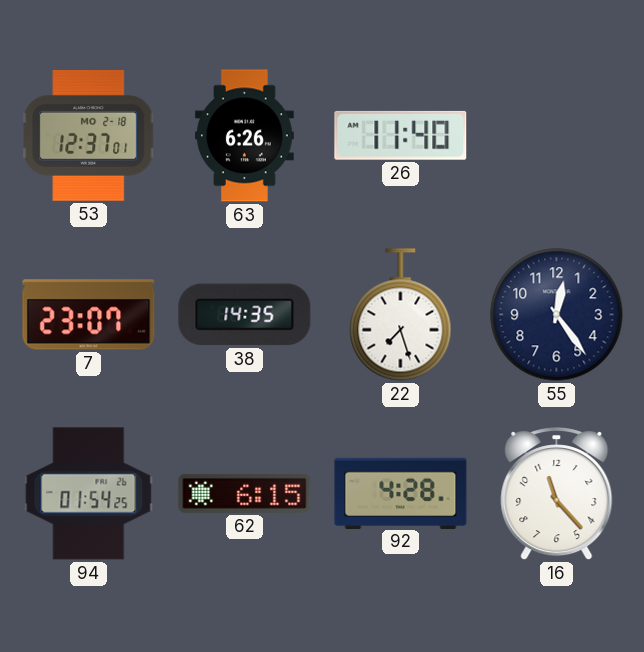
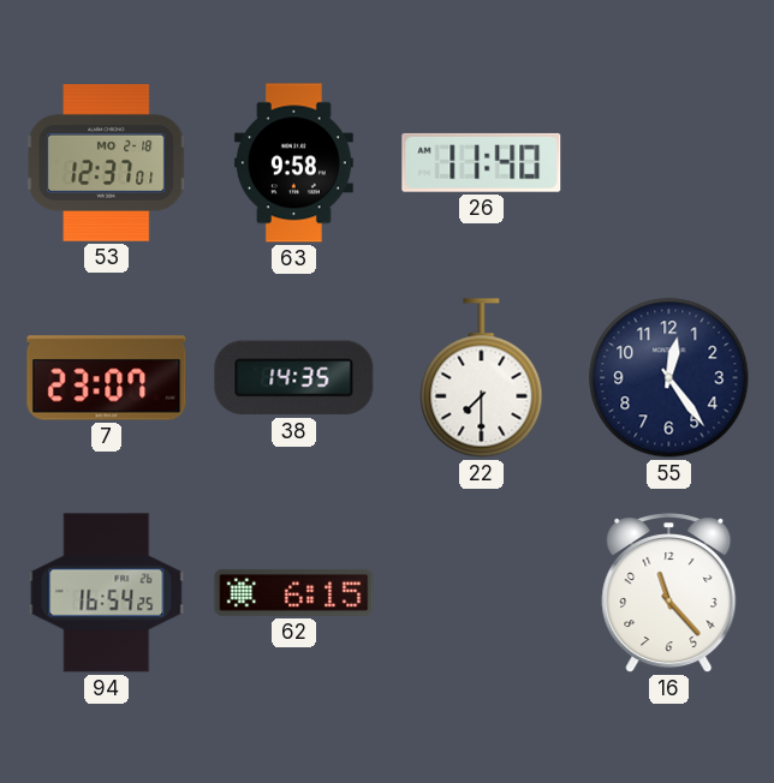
63: 6:26 -> 9:58 (293, 163)
22: 7:27 -> 7:30 (482, 378)
94: 01:54 -> 16:54 (107, 593)
92: 4:28 -> none (401, 493)
